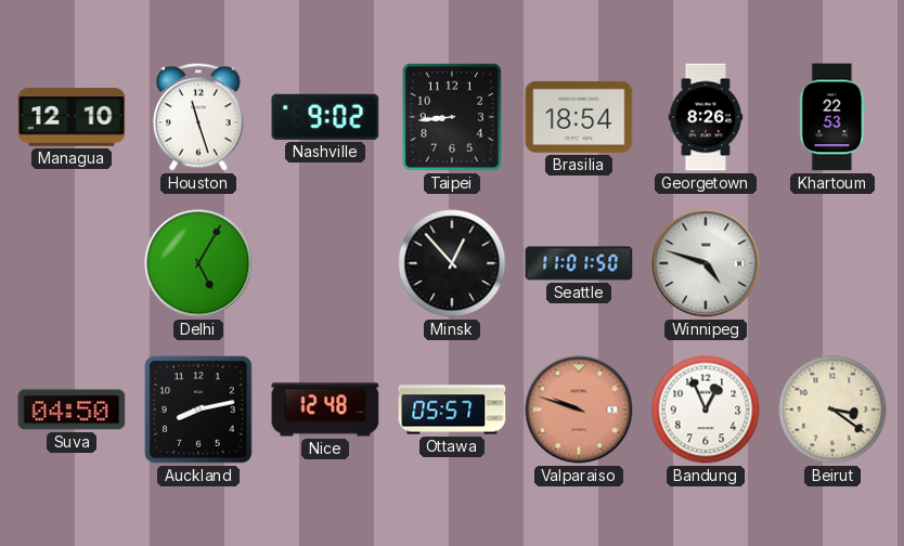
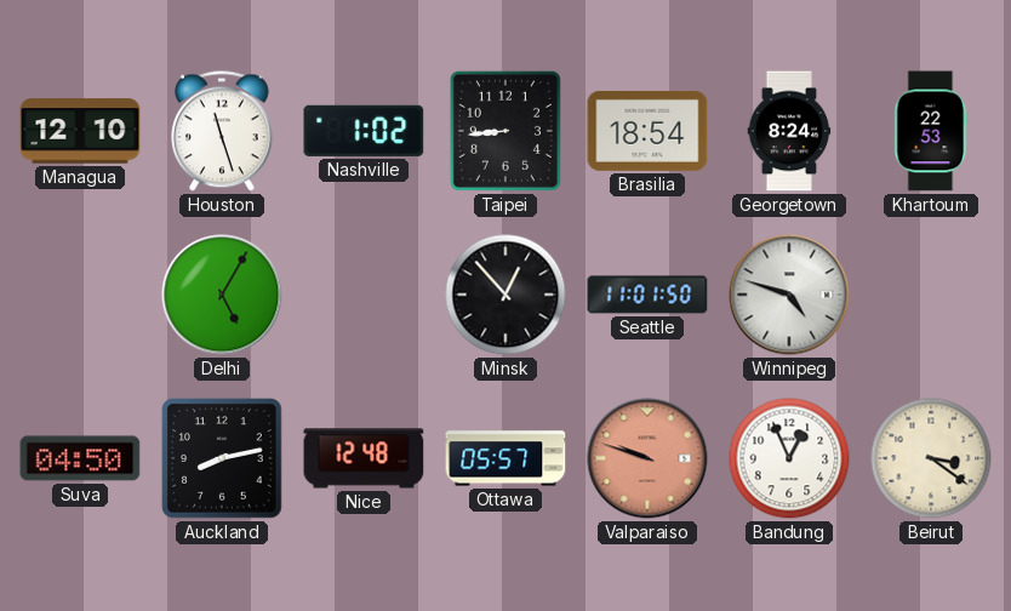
Nashville: 9:02 -> 1:02 (364, 131)
Georgetown: 8:26 -> 8:24 (789, 131)
